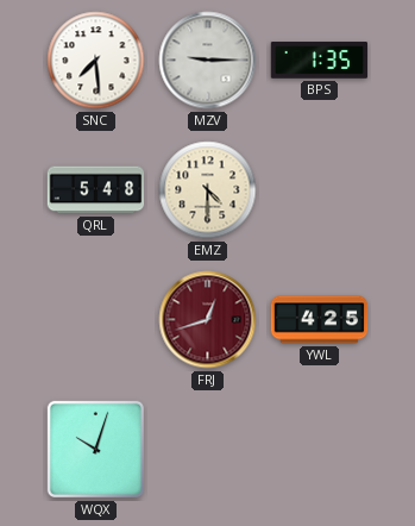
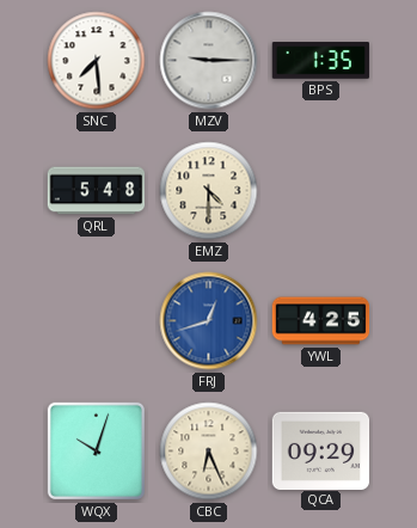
FRJ dial: burgundy -> blue (209, 321)
CBC: none -> 6:26 (209, 452)
QCA: none -> 09:29 (321, 450)
